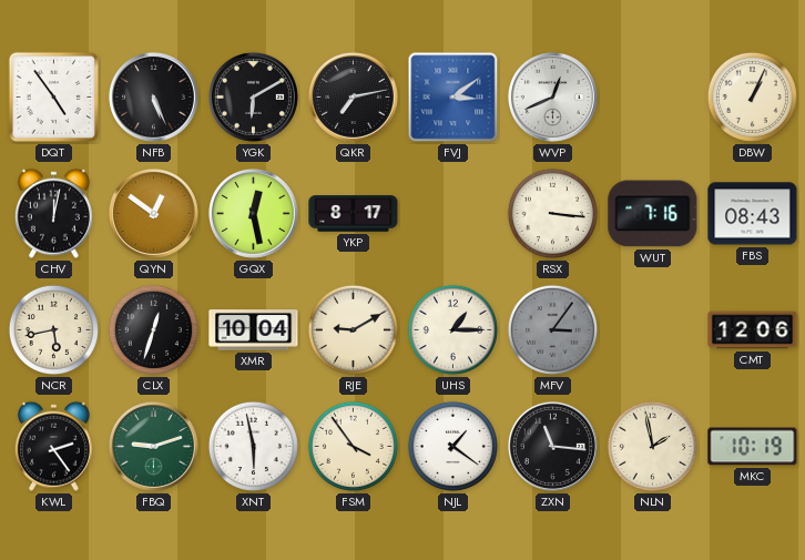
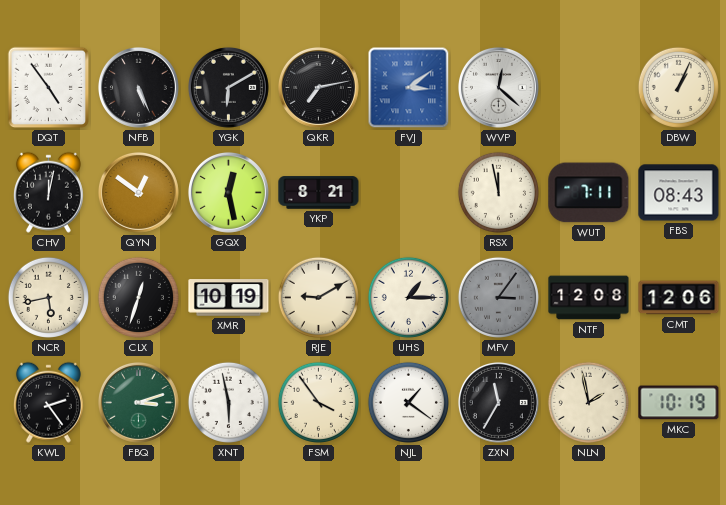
WVP: 12:41 -> 12:22 (498, 87)
YKP: 8:17 -> 8:21 (319, 193)
RSX: 3:16 -> 11:58 (498, 192)
WUT: 7:16 -> 7:11 (589, 193)
XMR: 10:04 -> 10:19 (229, 298)
NTF: none -> 12:08 (589, 298)
FBQ: 9:12 -> 3:12 (138, 402)
ZXN: 11:16 -> 11:35 (498, 402)
